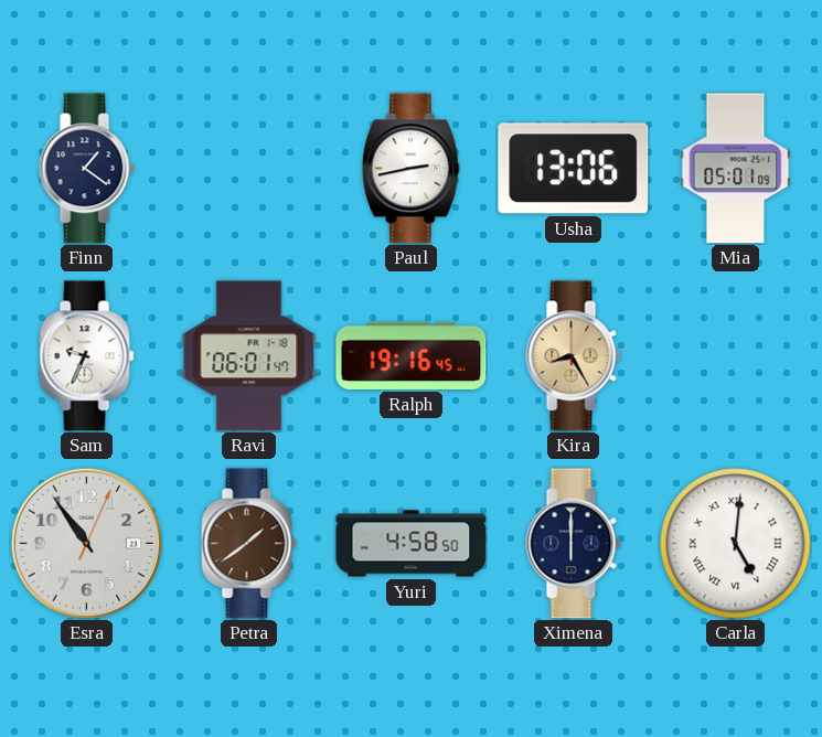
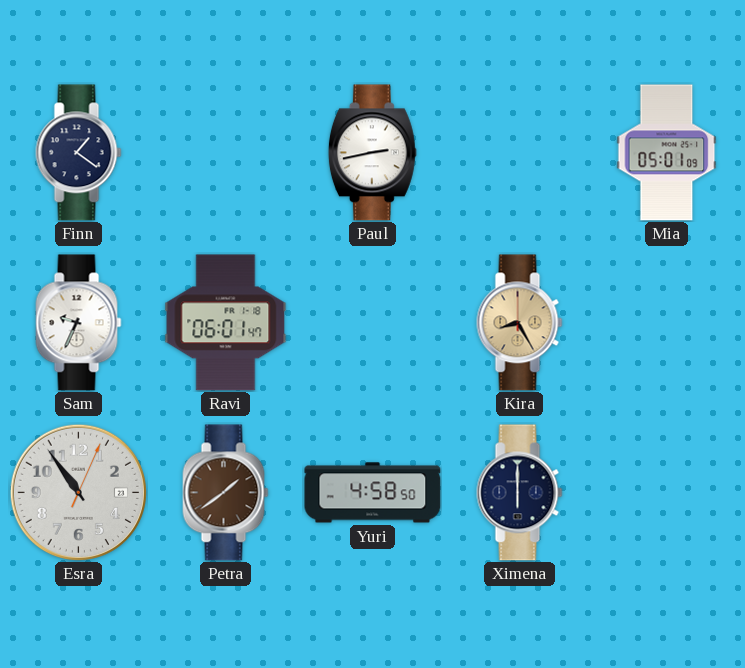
Usha: 13:06 -> none (574, 169)
Ralph: 19:16 -> none (412, 355)
Carla: 5:01 -> none (736, 544)
